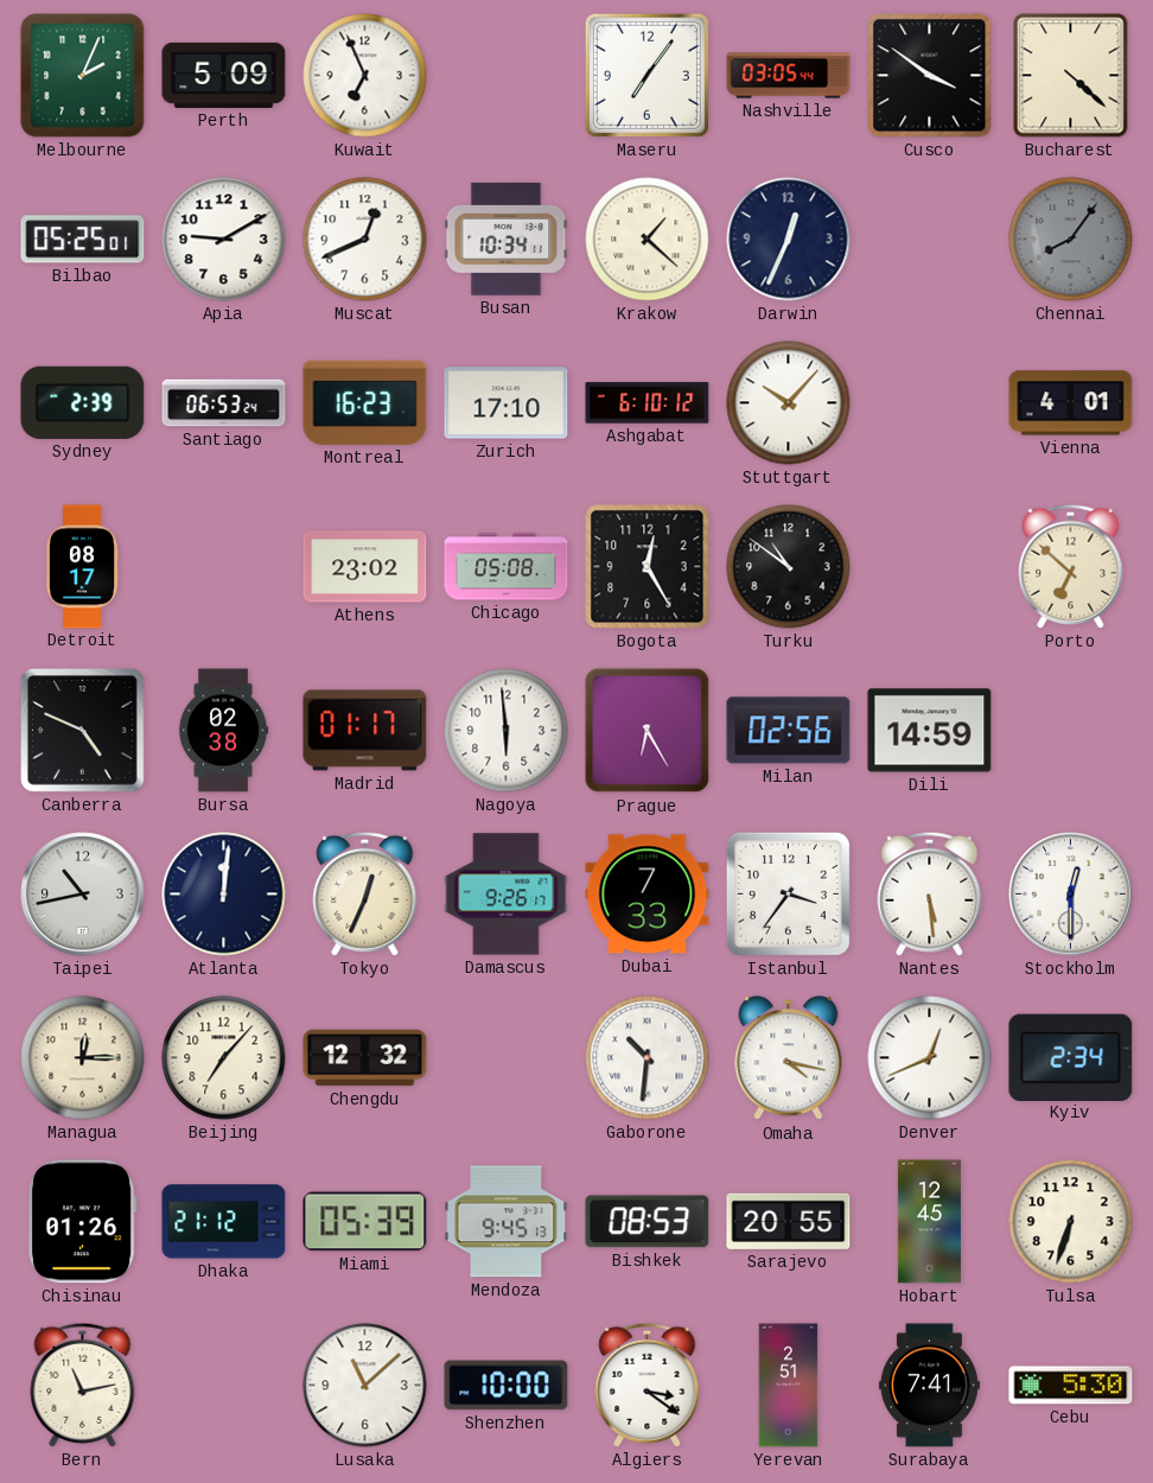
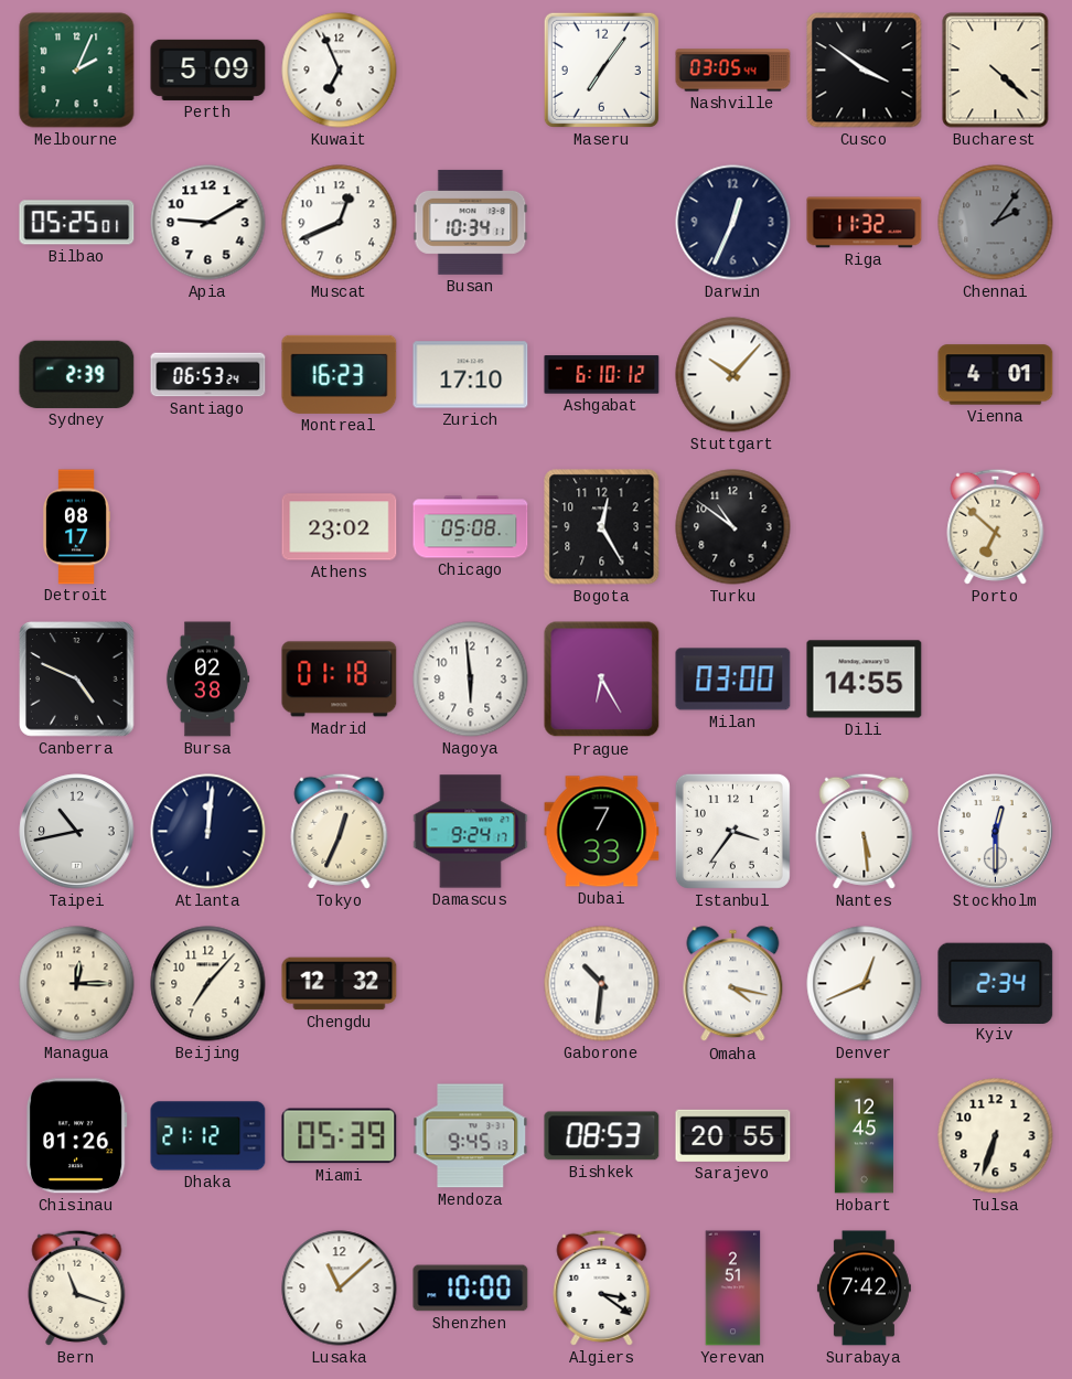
Krakow: 1:22 -> none (648, 240)
Riga: none -> 11:32 (865, 223)
Chennai: 8:06 -> 2:06 (996, 223)
Madrid: 01:17 -> 01:18 (340, 680)
Milan: 02:56 -> 03:00 (733, 680)
Dili: 14:59 -> 14:55 (865, 680)
Damascus: 9:26 -> 9:24 (471, 832)
Bern: 11:13 -> 11:18 (77, 1287)
Surabaya: 7:41 -> 7:42 (864, 1289)
Cebu: 5:30 -> none (1071, 1386)
